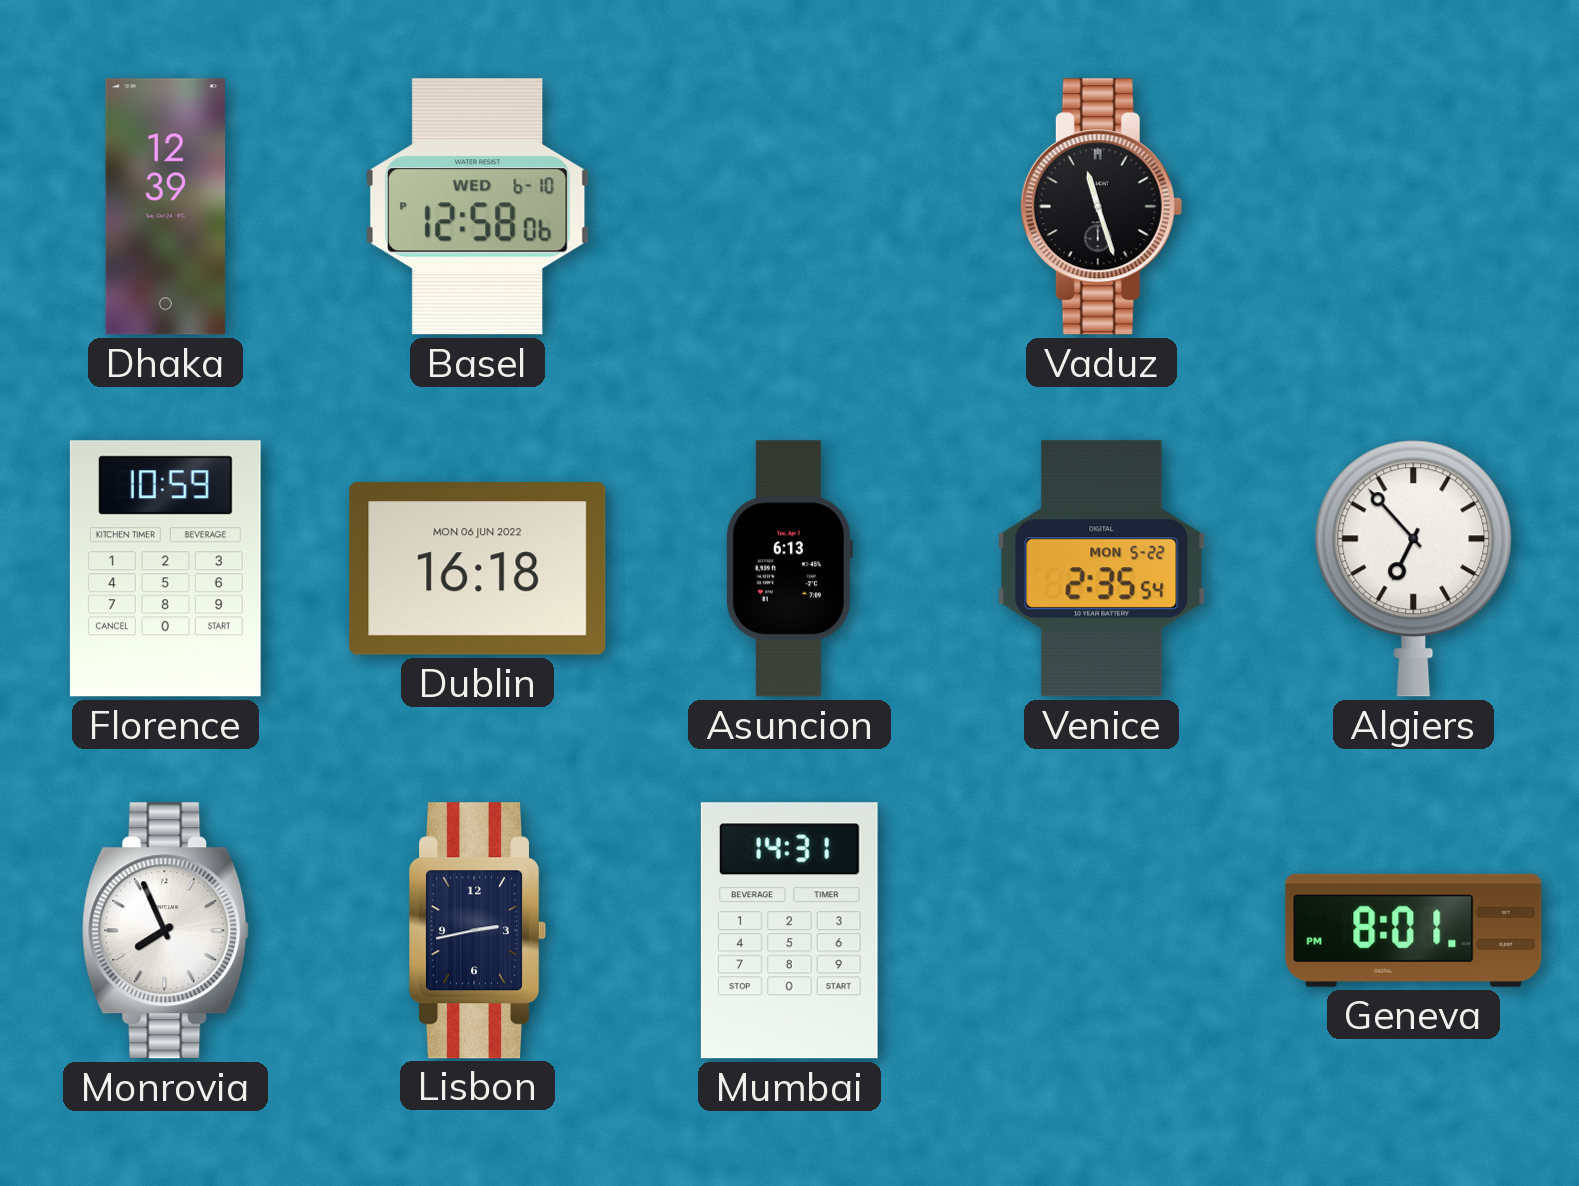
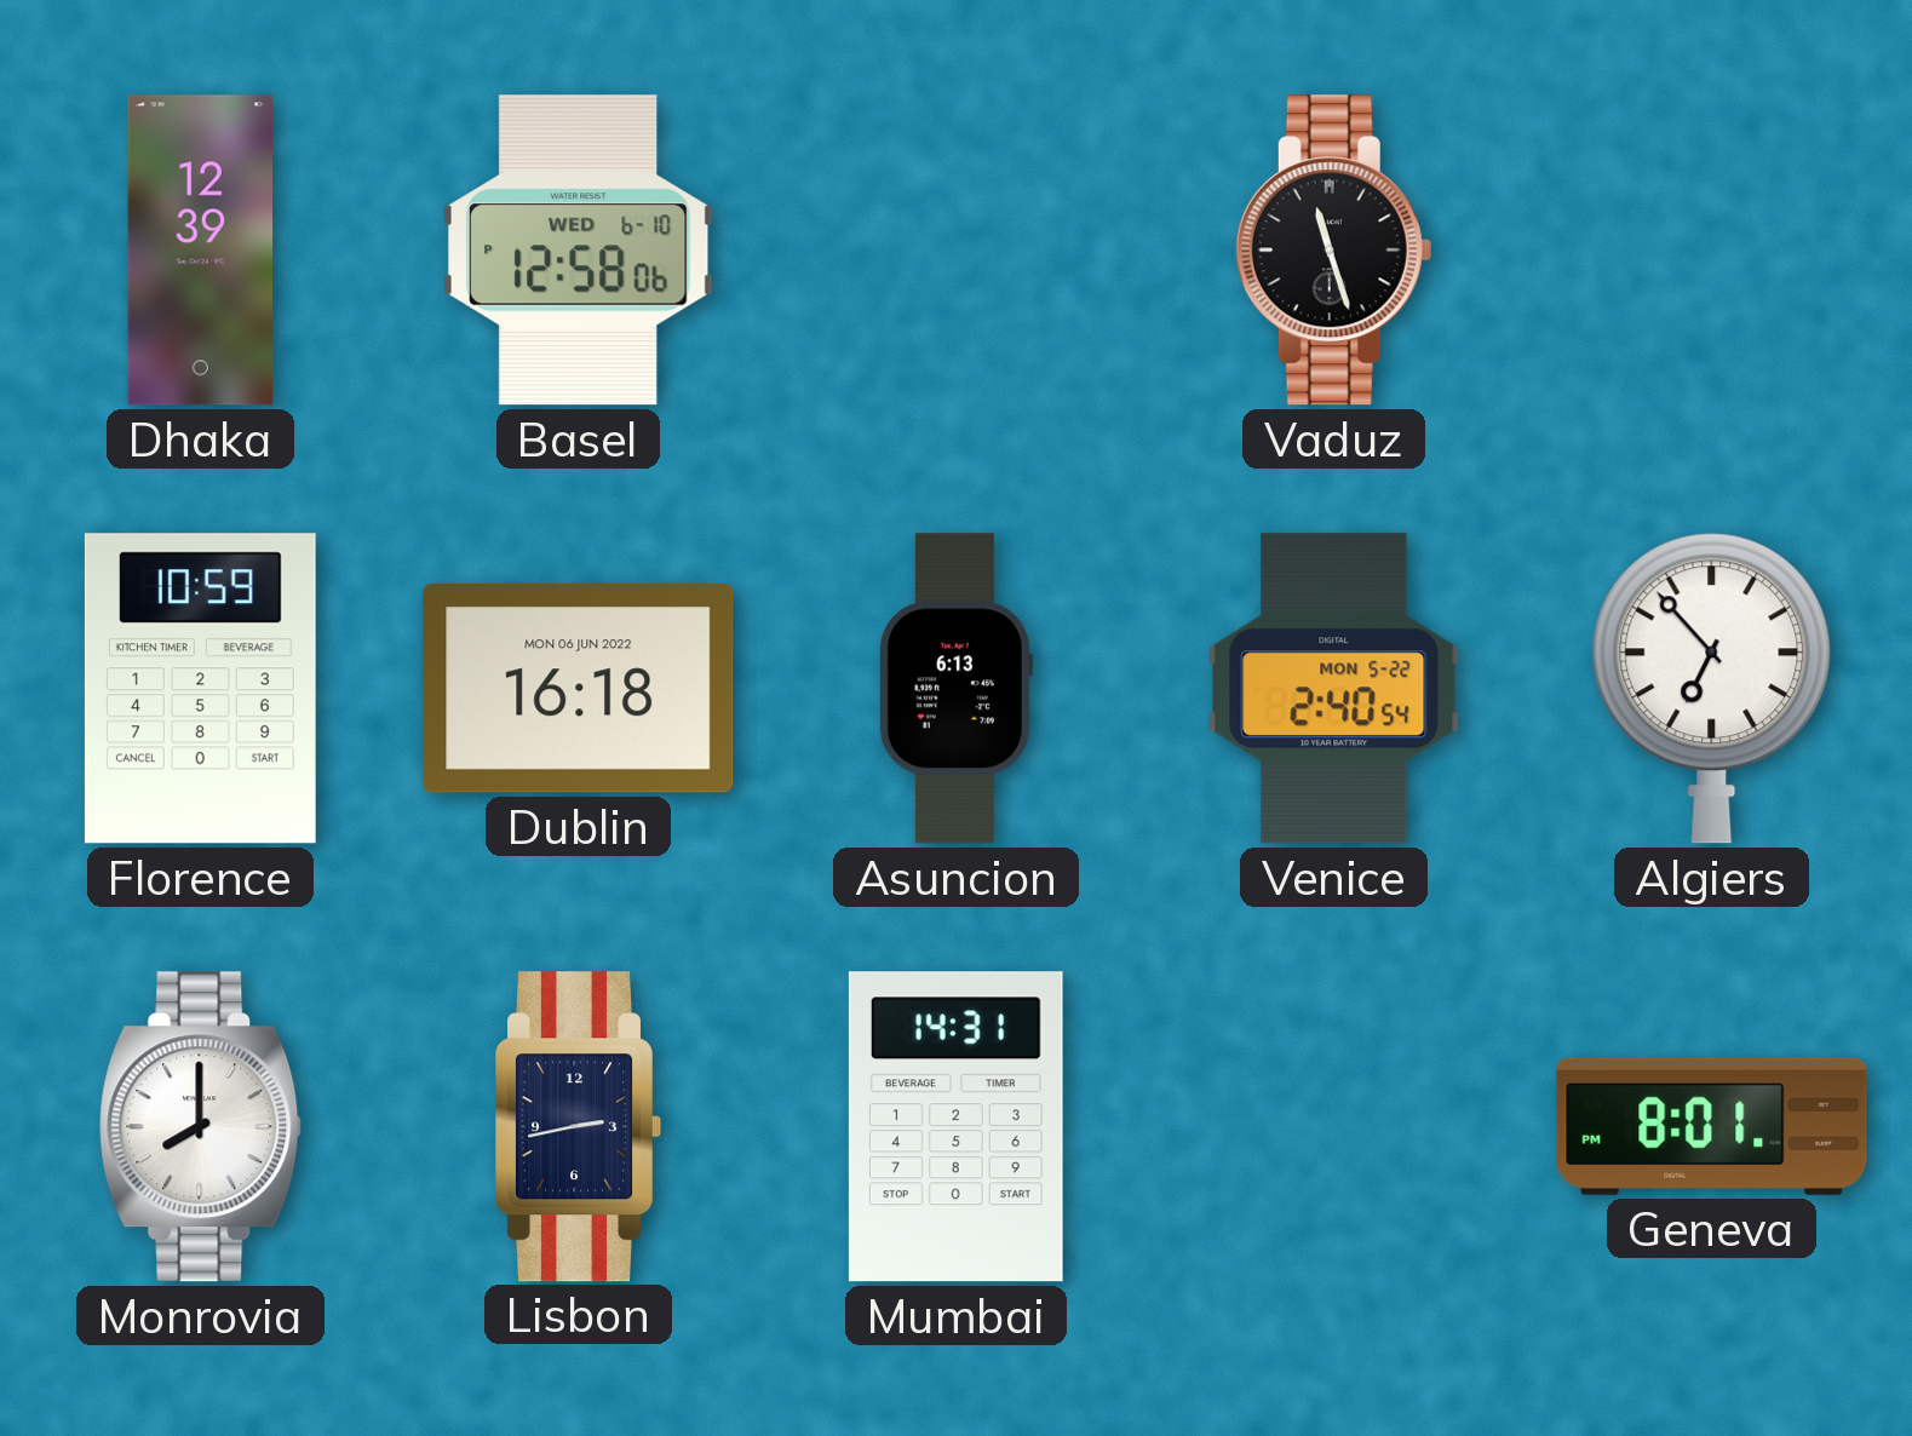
Venice: 2:35 -> 2:40 (1334, 689)
Monrovia: 7:56 -> 8:00 (201, 1127)
